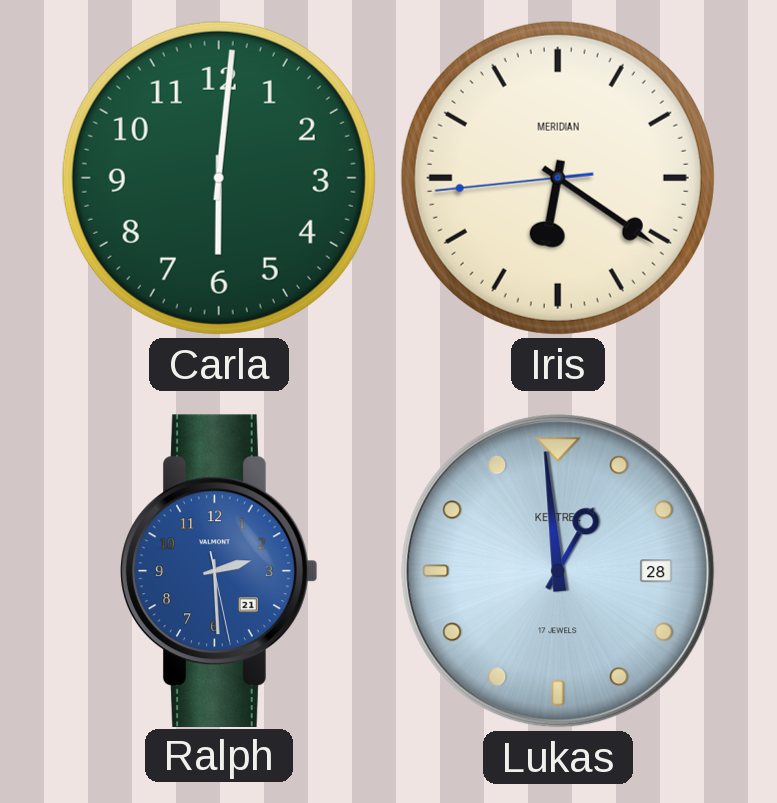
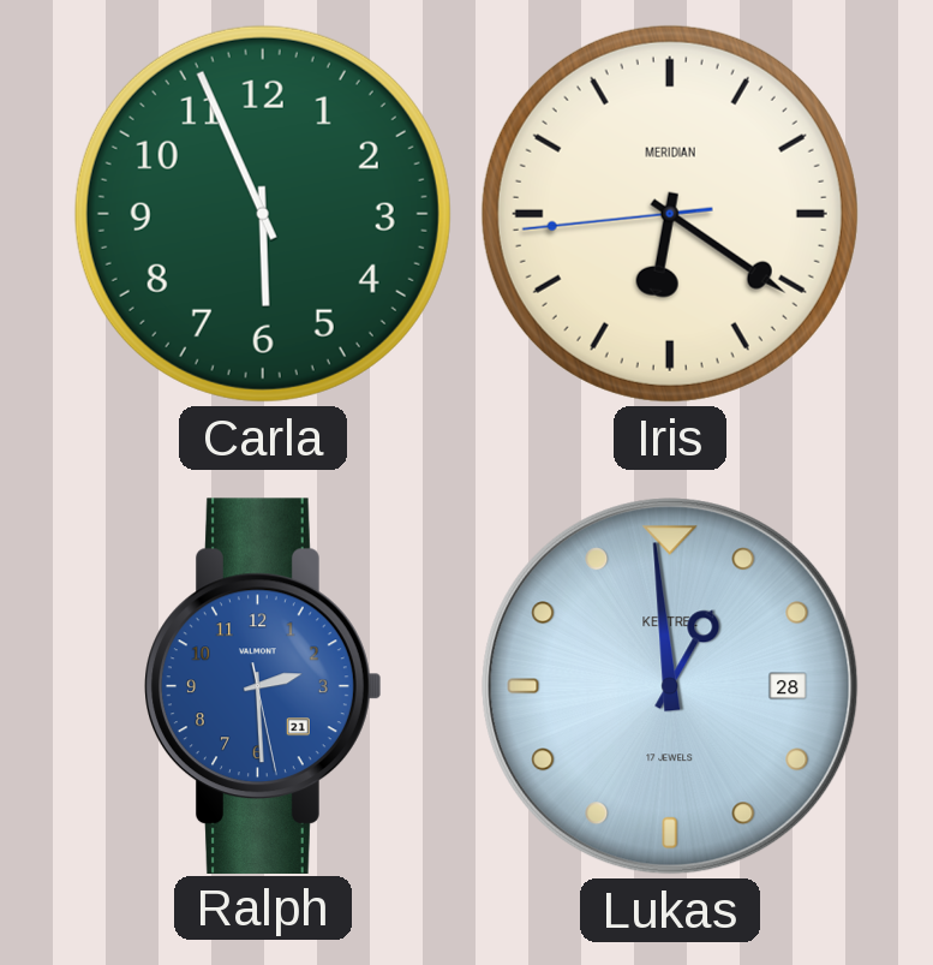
Carla: 6:01 -> 5:56 (263, 214)
